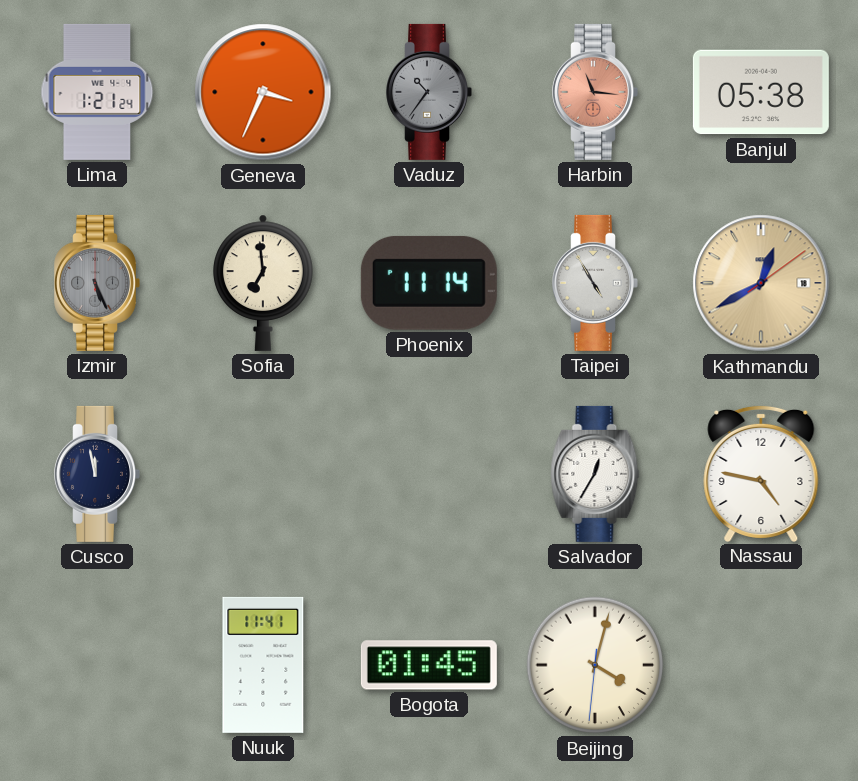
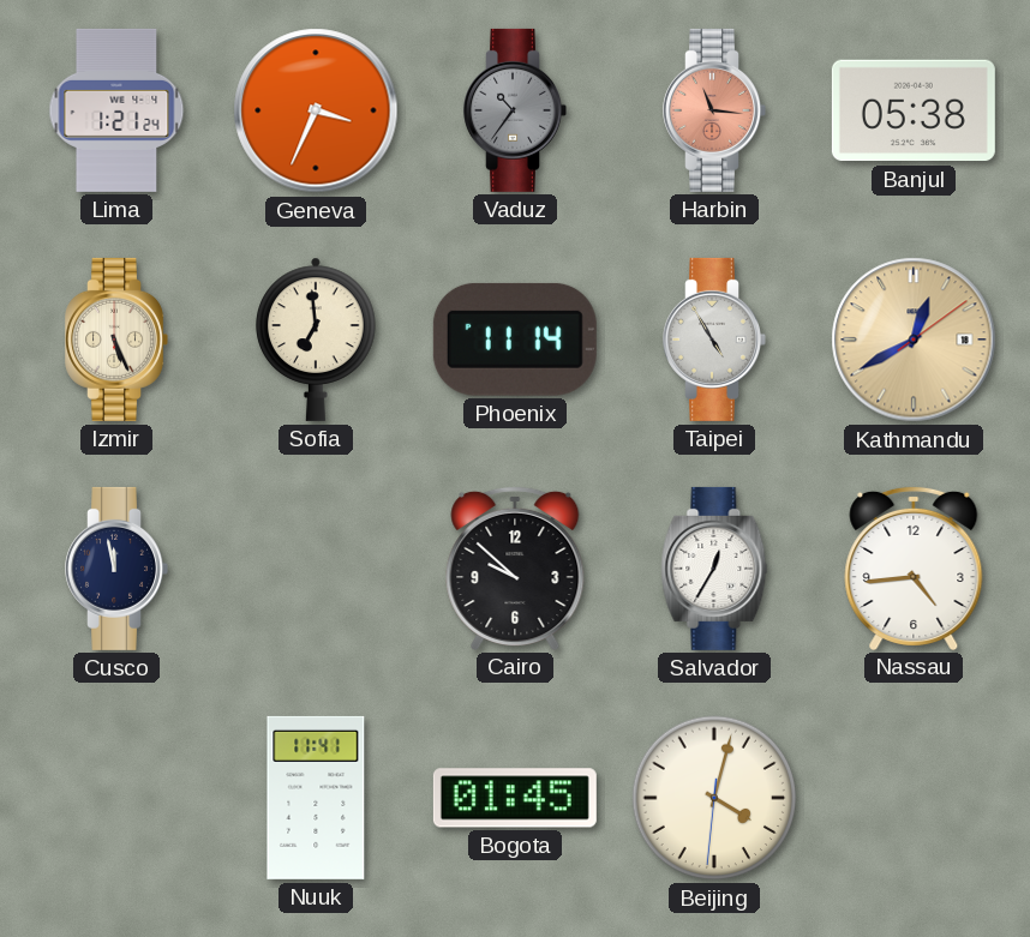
Izmir dial: grey -> cream (116, 340)
Cairo: none -> 9:52 (515, 567)
Nassau: 4:47 -> 4:44 (914, 567)
